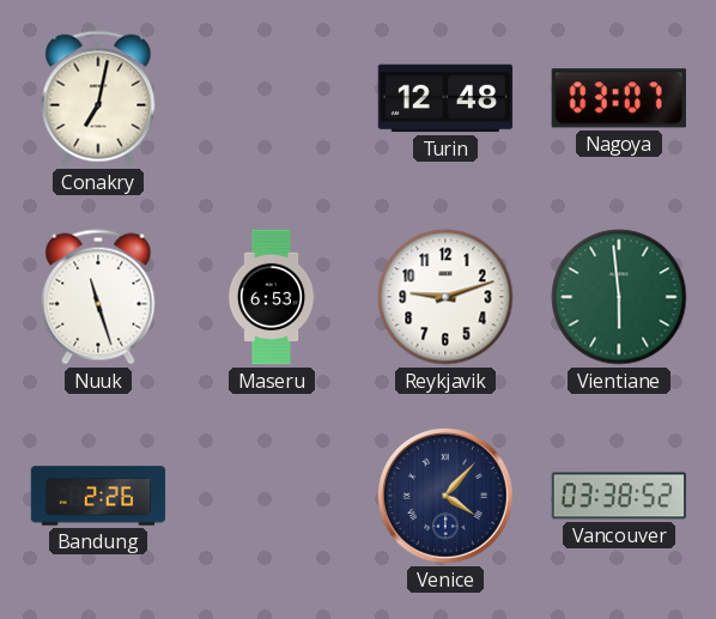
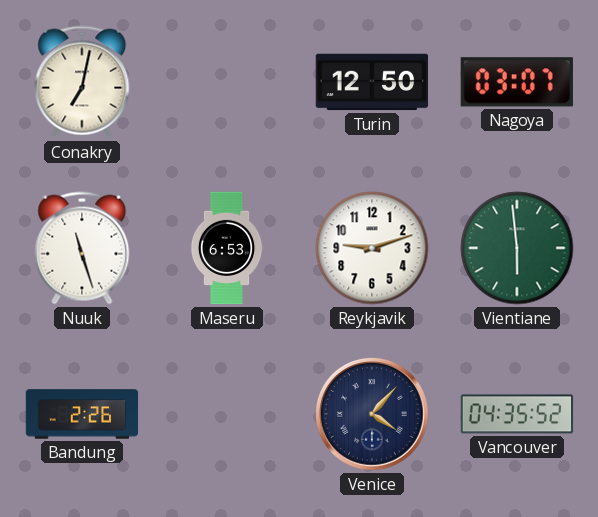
Turin: 12:48 -> 12:50 (372, 82)
Vancouver: 03:38 -> 04:35 (517, 414)
